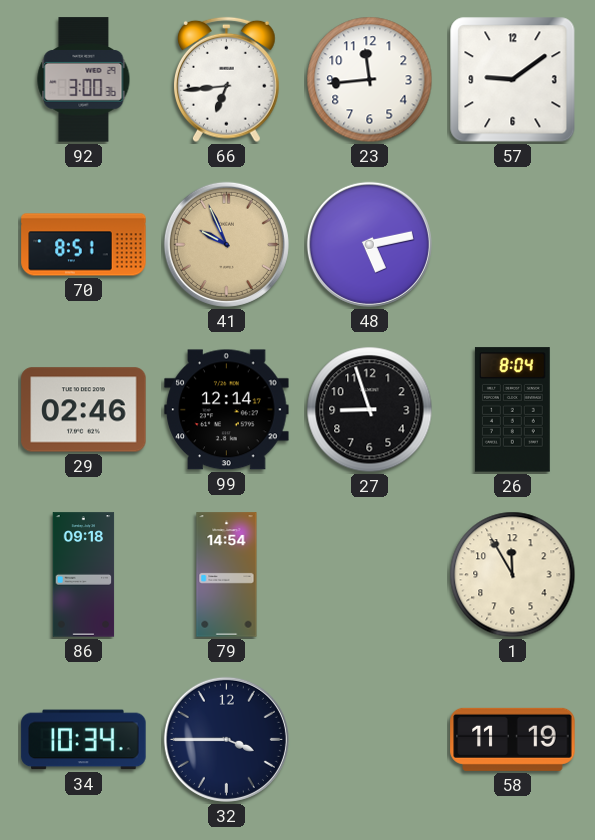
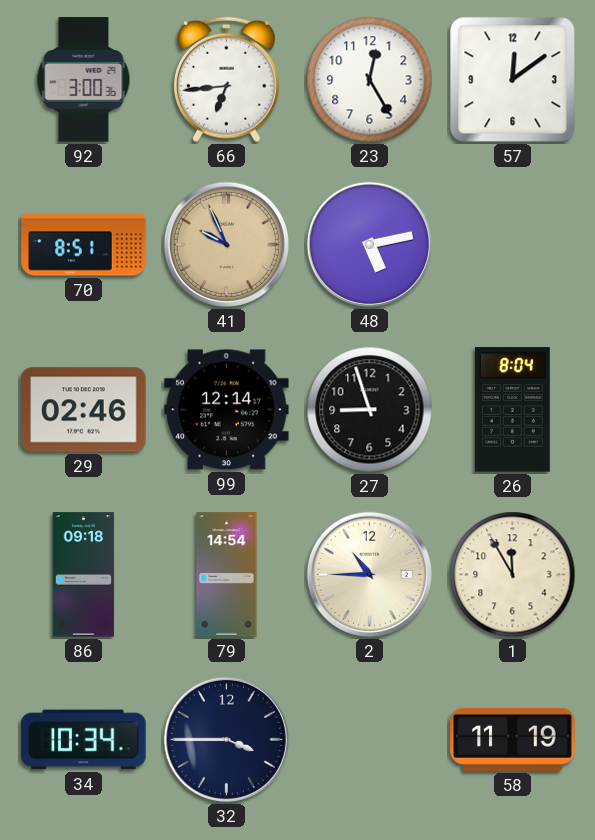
23: 11:44 -> 12:25 (370, 80)
57: 9:09 -> 12:09 (513, 80)
2: none -> 10:45 (369, 574)
